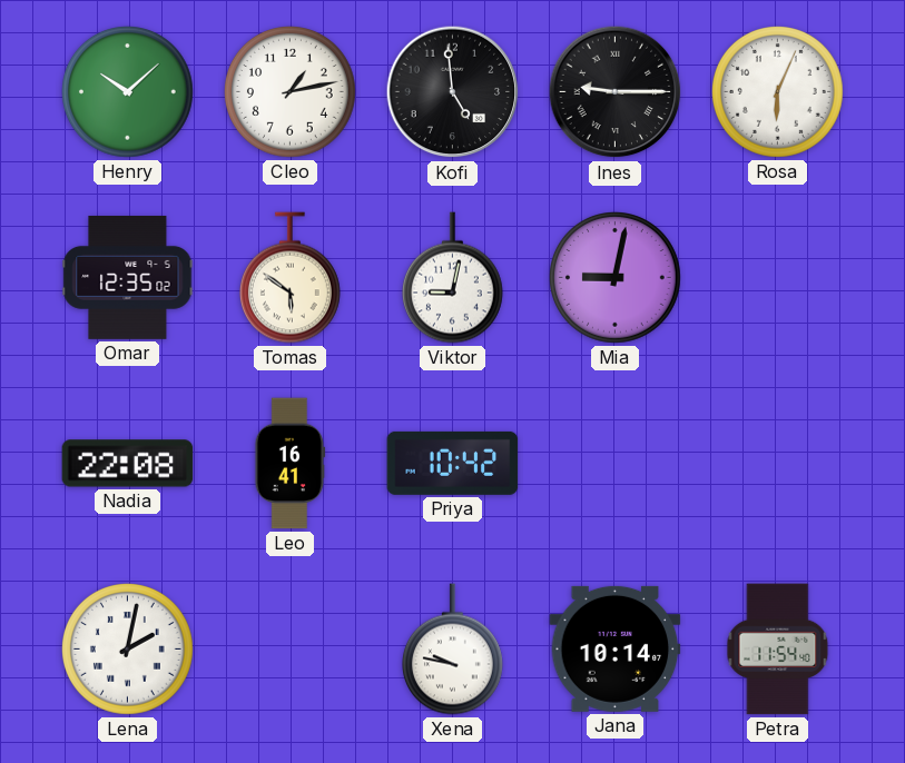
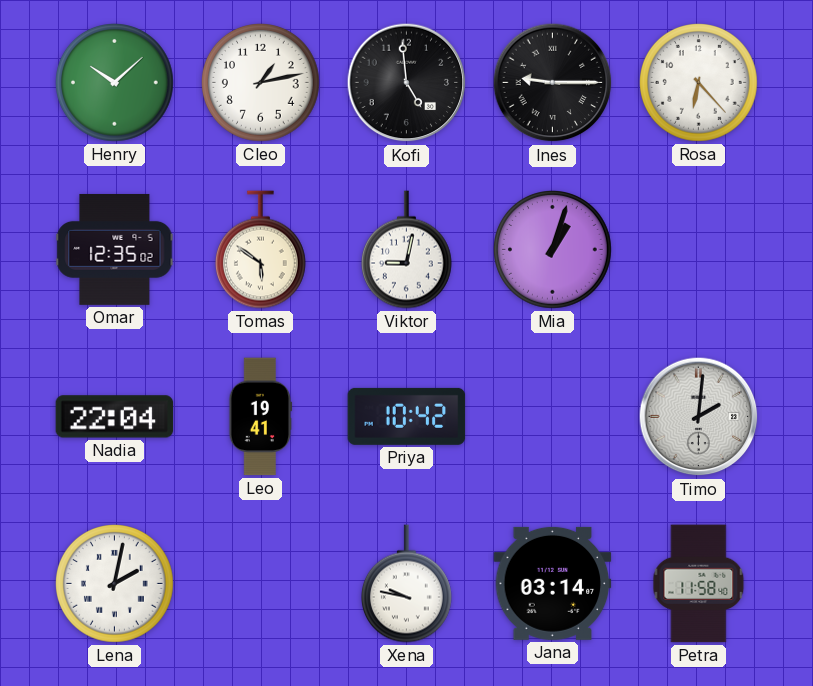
Rosa: 6:04 -> 6:23 (699, 83)
Mia: 9:02 -> 1:03 (553, 250)
Nadia: 22:08 -> 22:04 (115, 417)
Leo: 16:41 -> 19:41 (261, 417)
Timo: none -> 2:01 (699, 417)
Jana: 10:14 -> 03:14 (553, 583)
Petra: 11:54 -> 11:58 (699, 584)
